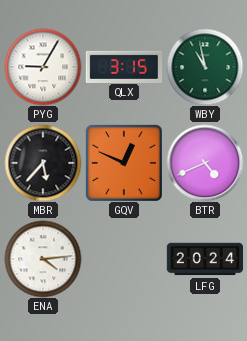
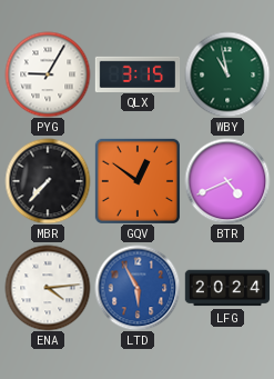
MBR: 5:37 -> 7:37 (48, 181)
GQV: 12:49 -> 12:51 (138, 181)
LTD: none -> 5:55 (138, 288)
